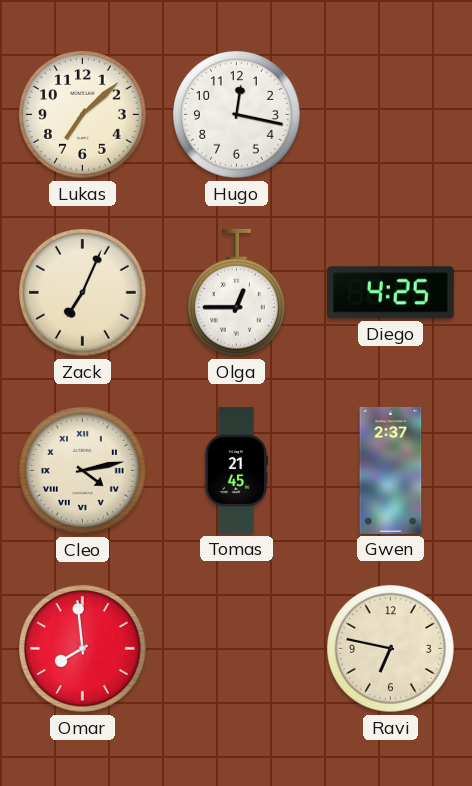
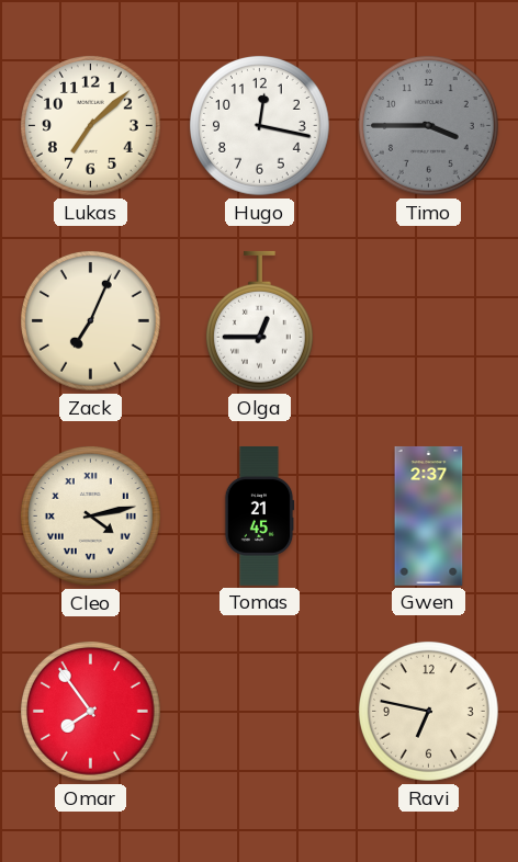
Timo: none -> 3:45 (429, 126)
Diego: 4:25 -> none (390, 293)
Omar: 7:59 -> 7:54 (91, 712)
